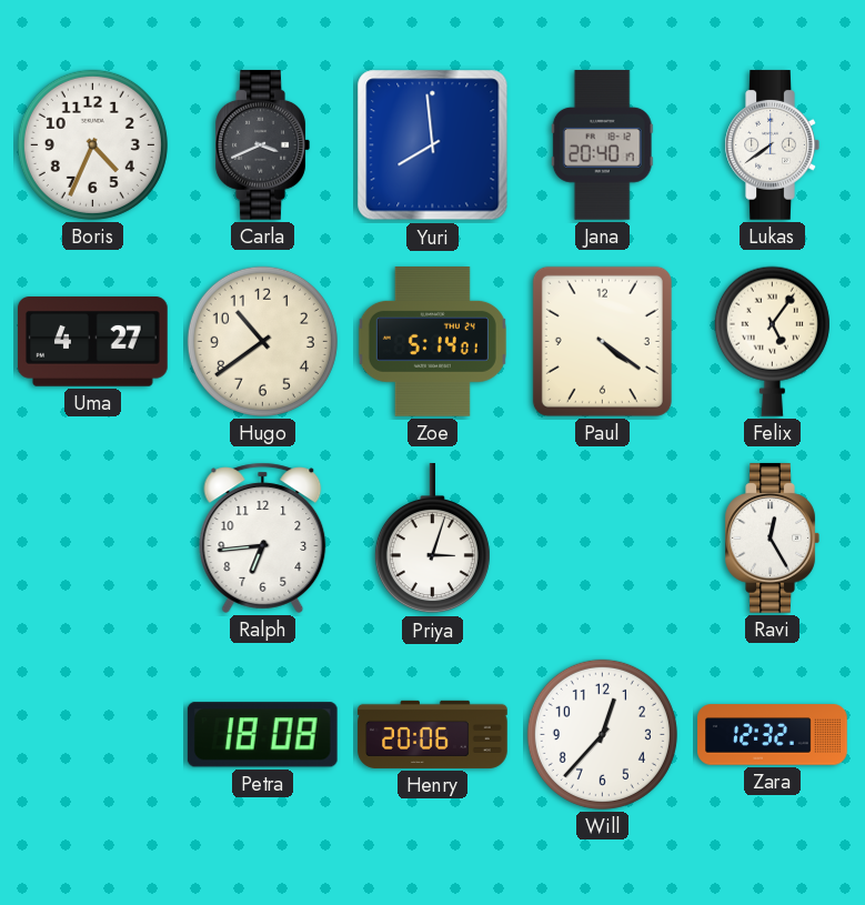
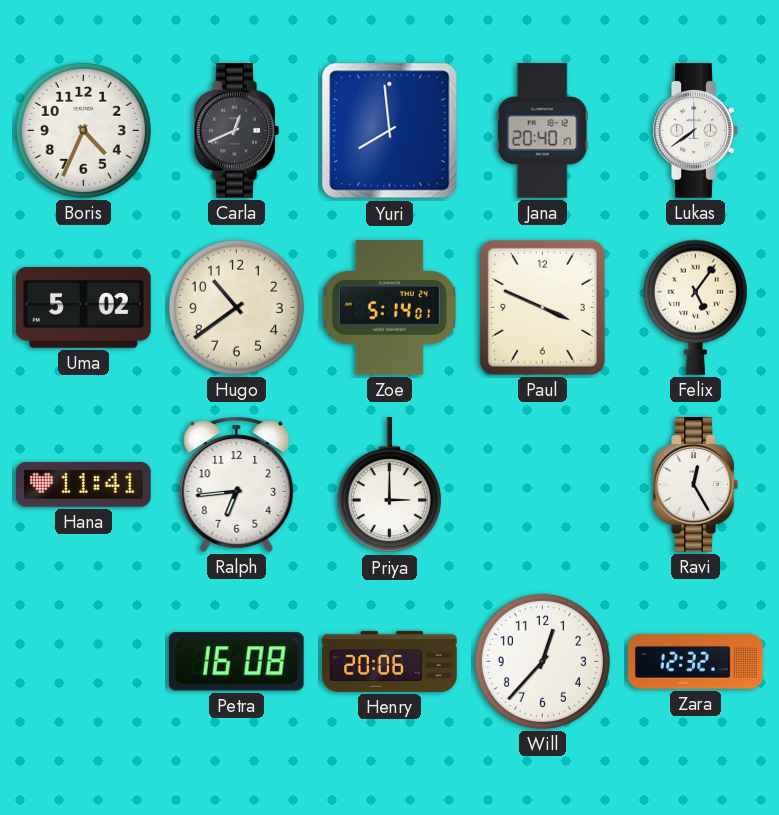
Carla: 3:41 -> 12:41 (236, 131)
Uma: 4:27 -> 5:02 (84, 308)
Paul: 4:21 -> 3:49 (542, 307)
Hana: none -> 11:41 (84, 484)
Priya: 3:03 -> 3:00 (389, 486)
Petra: 18:08 -> 16:08 (236, 662)
